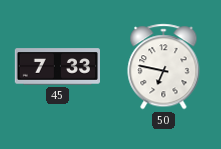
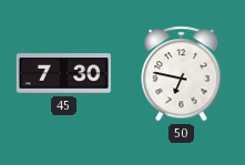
45: 7:33 -> 7:30 (63, 74)
